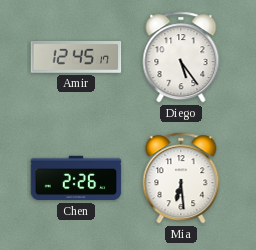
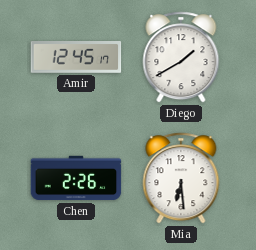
Diego: 5:24 -> 1:40 (181, 57)
